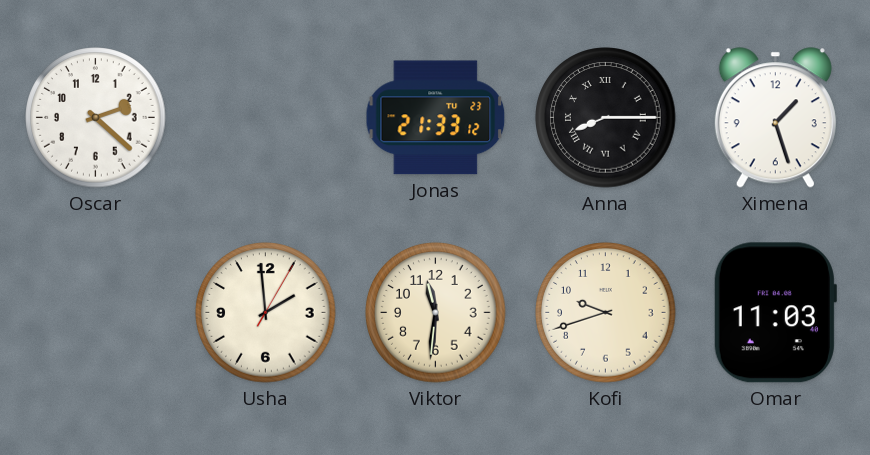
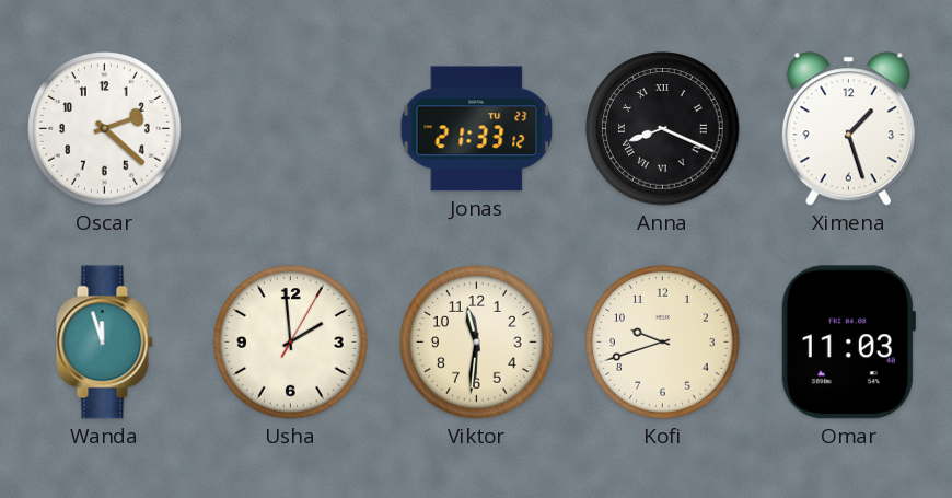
Anna: 8:15 -> 8:19 (663, 129)
Wanda: none -> 11:57 (104, 343)
